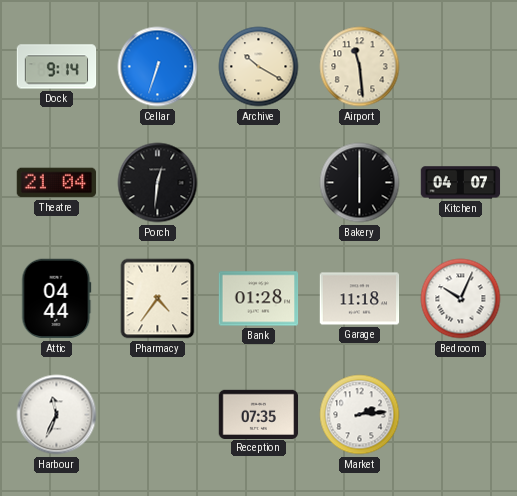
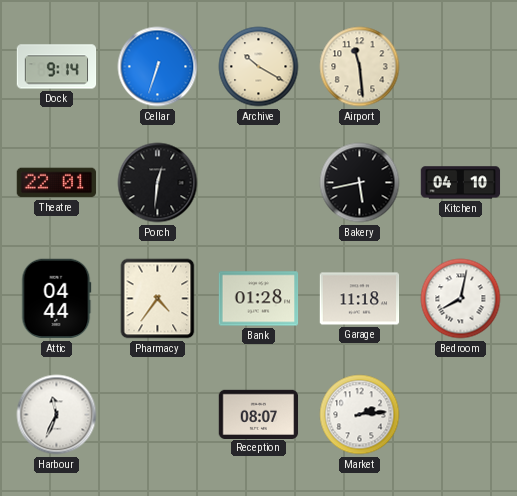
Theatre: 21:04 -> 22:01 (57, 183)
Bakery: 6:00 -> 5:43 (360, 183)
Kitchen: 04:07 -> 04:10 (461, 183)
Bedroom: 10:04 -> 8:02 (461, 299)
Reception: 07:35 -> 08:07 (259, 414)
